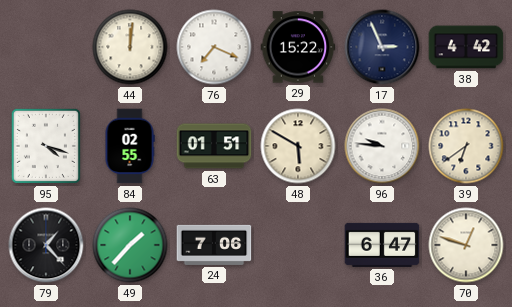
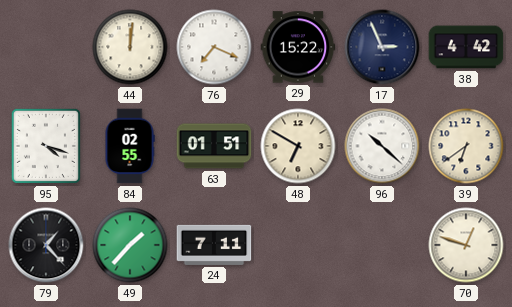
48: 5:50 -> 6:50 (298, 146)
96: 9:46 -> 10:22 (382, 146)
24: 7:06 -> 7:11 (214, 245)
36: 6:47 -> none (382, 245)
